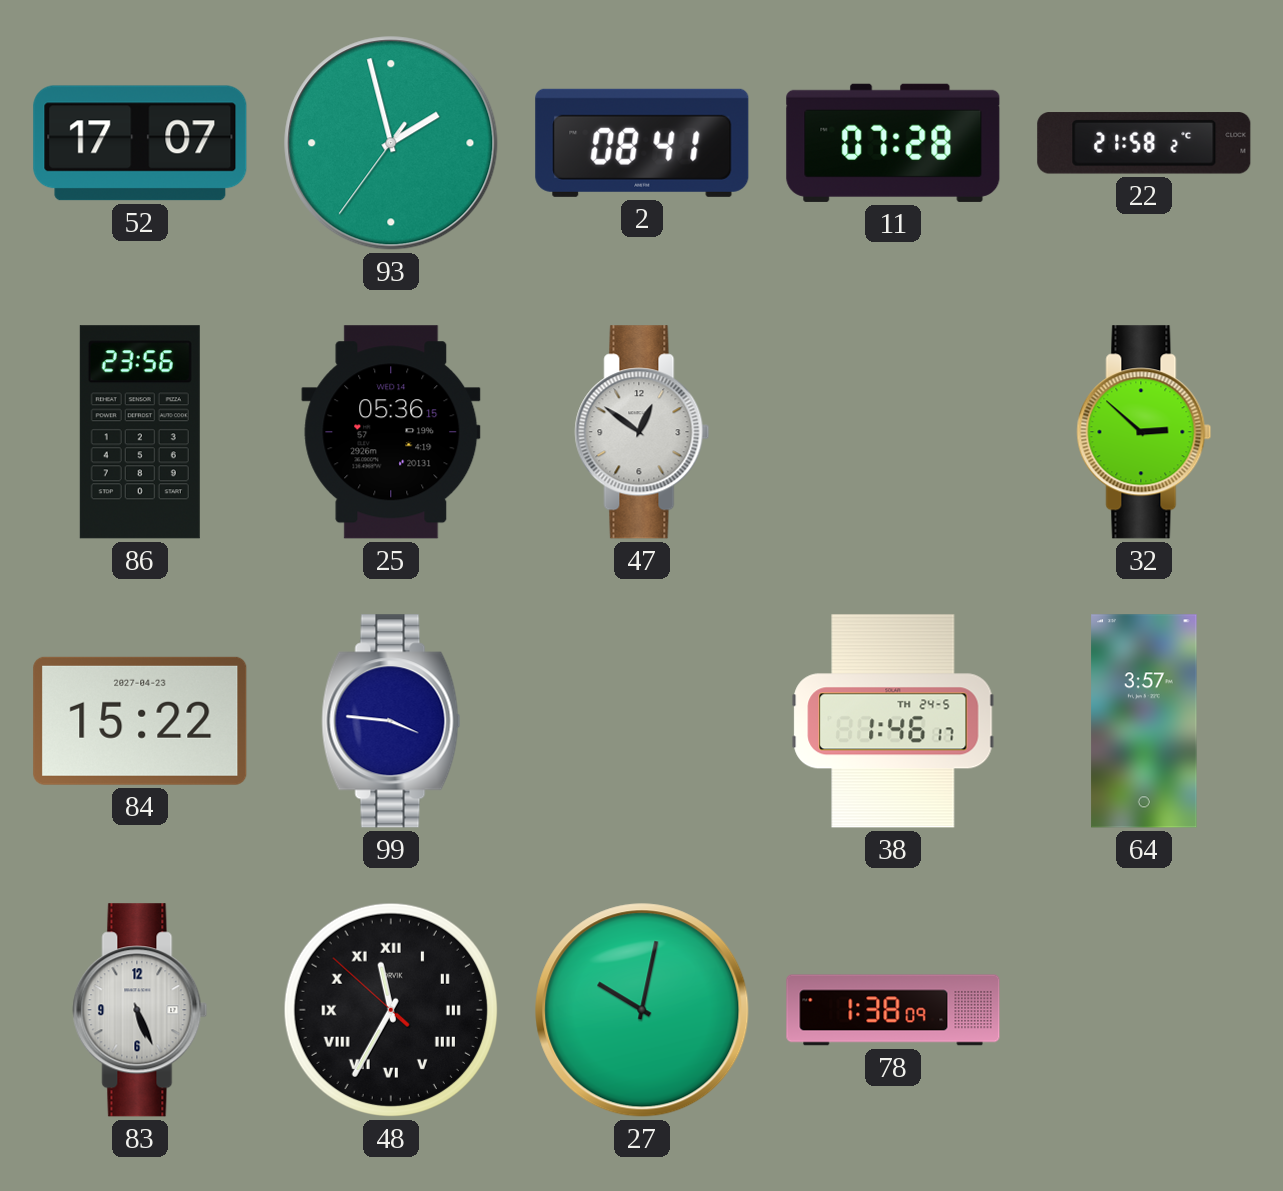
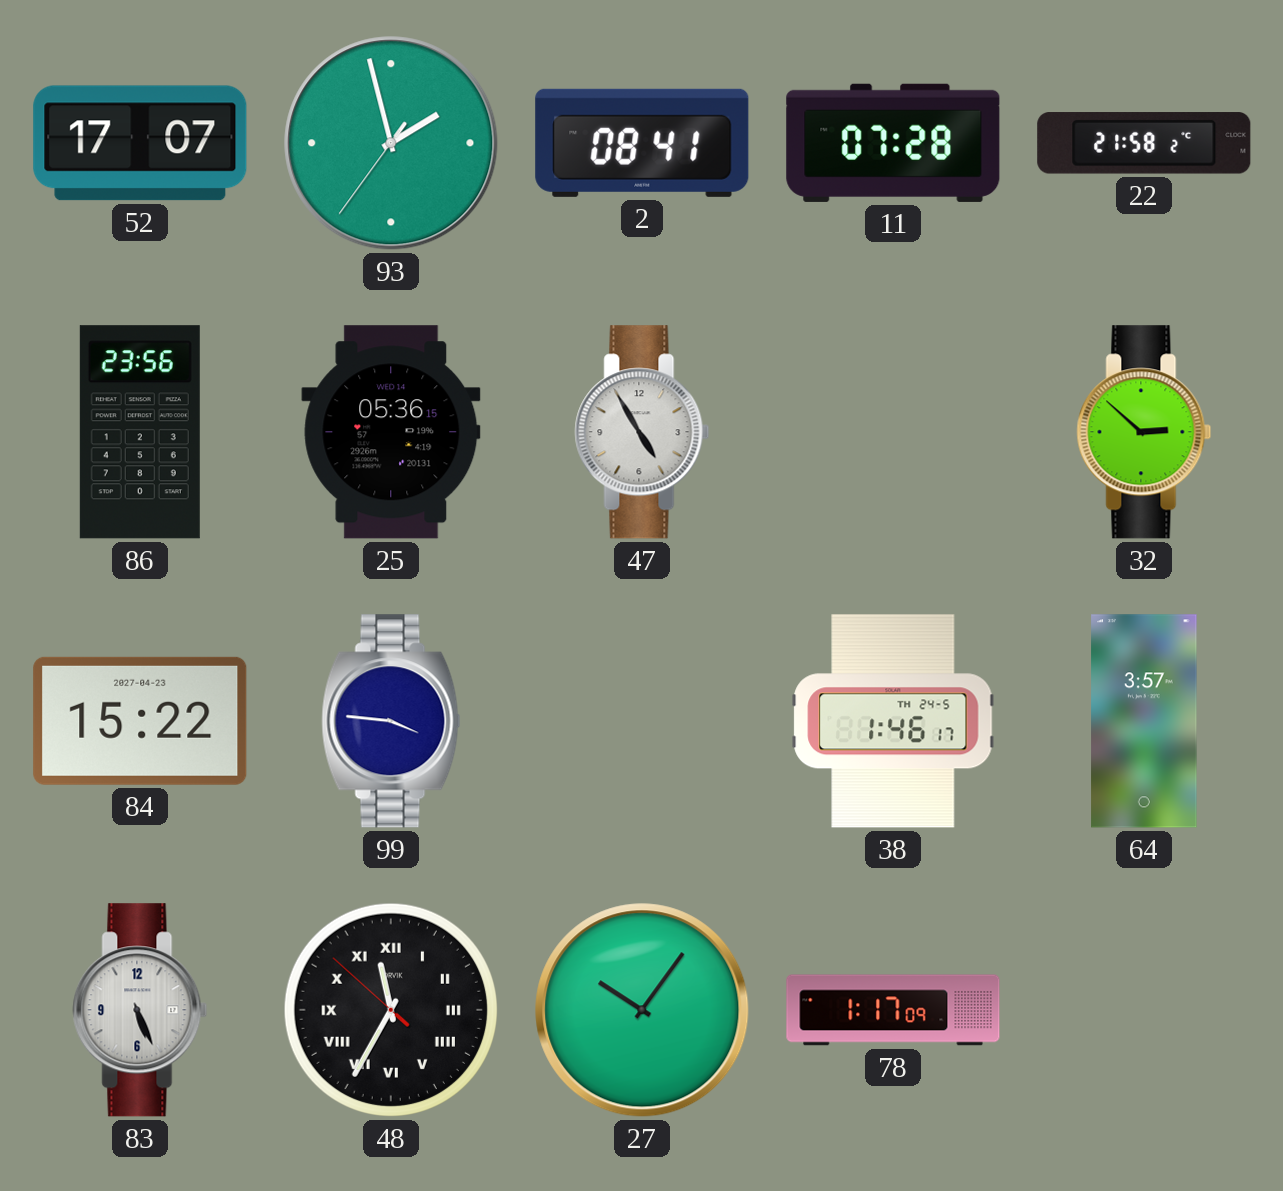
47: 12:51 -> 4:55 (642, 432)
27: 10:02 -> 10:06 (642, 1010)
78: 1:38 -> 1:17 (893, 1010)
